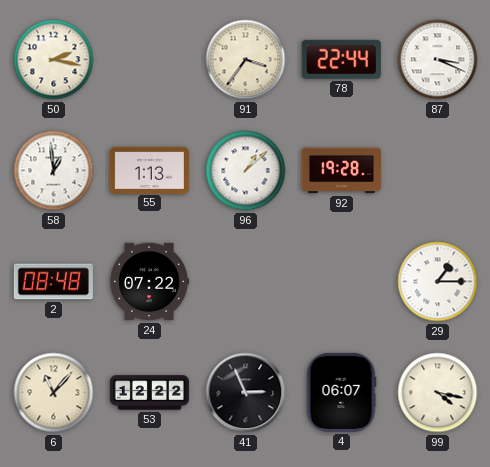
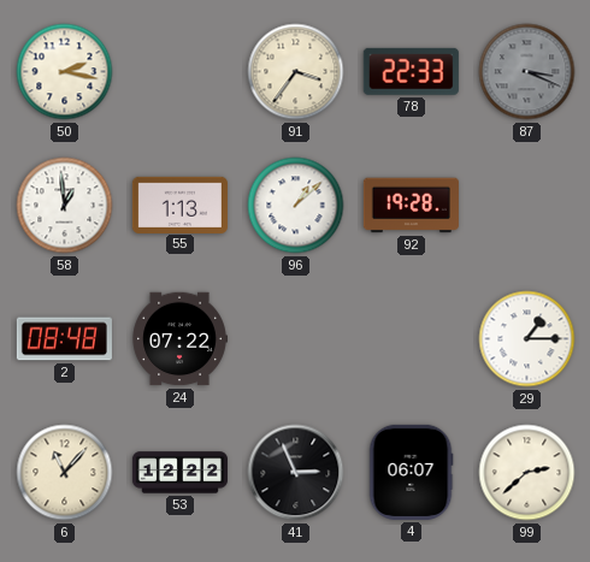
78: 22:44 -> 22:33 (411, 71)
87 dial: white -> grey (527, 72)
99: 4:17 -> 2:38 (527, 473)
